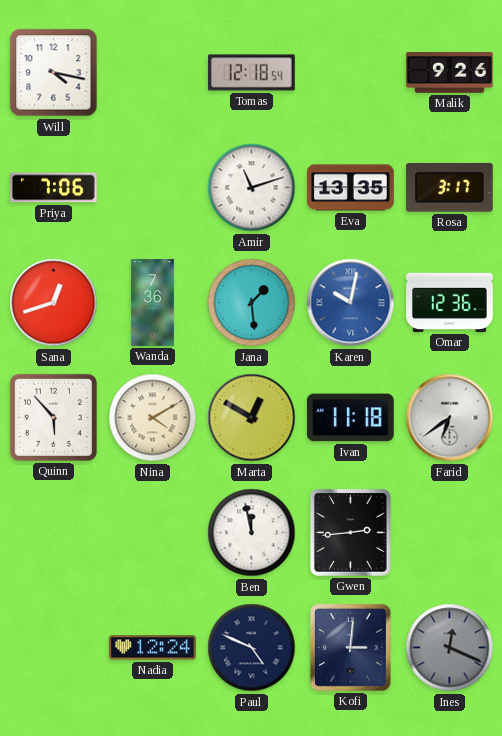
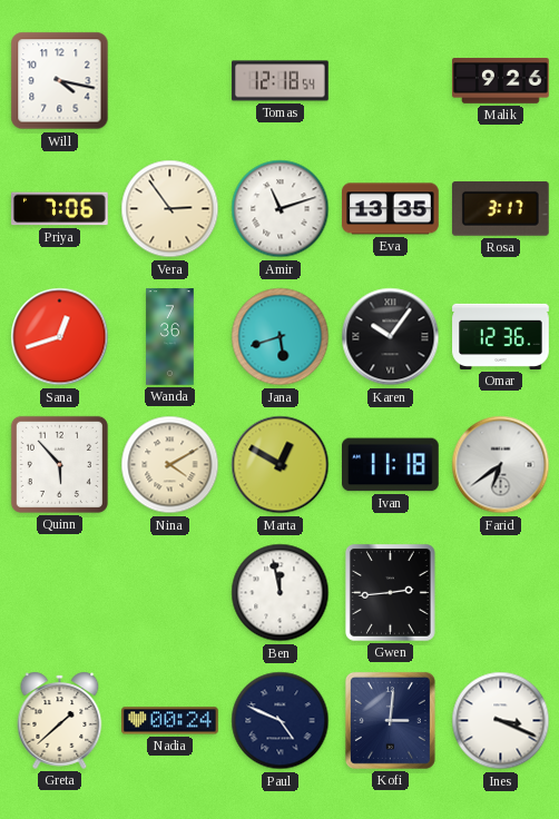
Vera: none -> 2:54 (170, 209)
Jana: 1:29 -> 5:42 (281, 337)
Karen: 10:02 -> 10:06 (391, 337)
Karen dial: blue -> black (391, 337)
Greta: none -> 1:38 (60, 720)
Nadia: 12:24 -> 00:24 (170, 721)
Ines: 12:19 -> 3:19 (501, 721)
Ines dial: grey -> white (501, 721)
